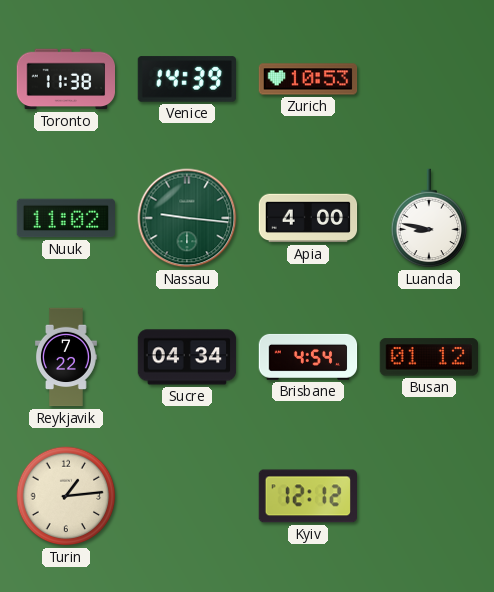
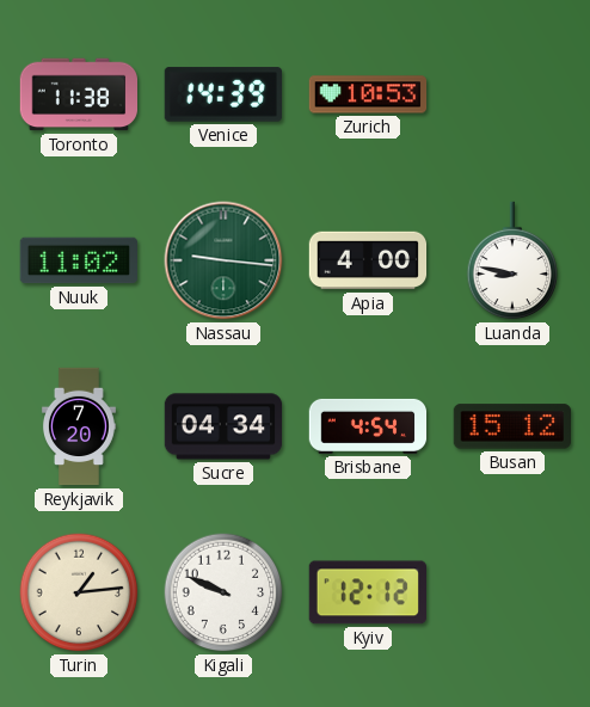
Reykjavik: 7:22 -> 7:20 (80, 426)
Busan: 01:12 -> 15:12 (511, 426)
Kigali: none -> 9:49 (223, 592)
